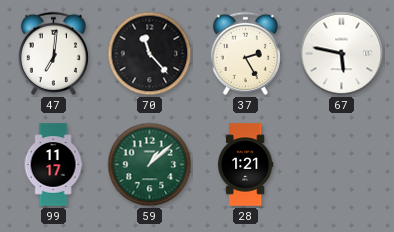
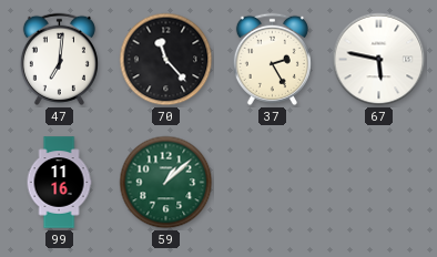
99: 11:17 -> 11:16 (59, 183)
28: 1:21 -> none (245, 165)
